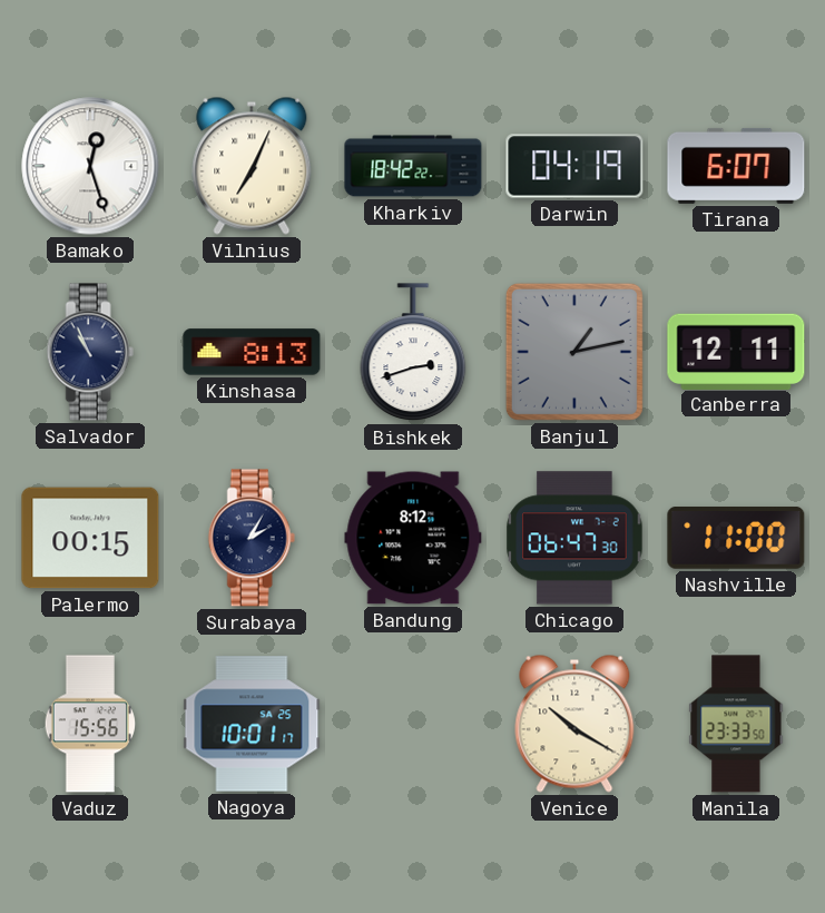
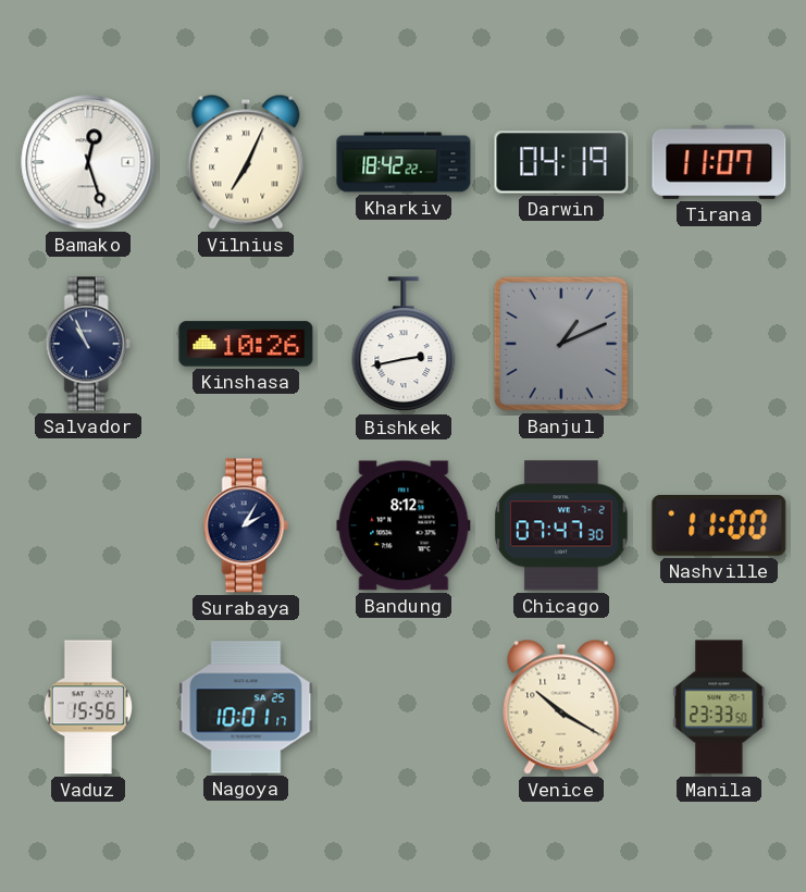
Tirana: 6:07 -> 11:07 (719, 162)
Kinshasa: 8:13 -> 10:26 (246, 344)
Bishkek: 2:42 -> 2:43 (404, 345)
Banjul: 1:13 -> 1:11 (561, 344)
Canberra: 12:11 -> none (736, 351)
Palermo: 00:15 -> none (90, 538)
Chicago: 06:47 -> 07:47 (561, 525)
